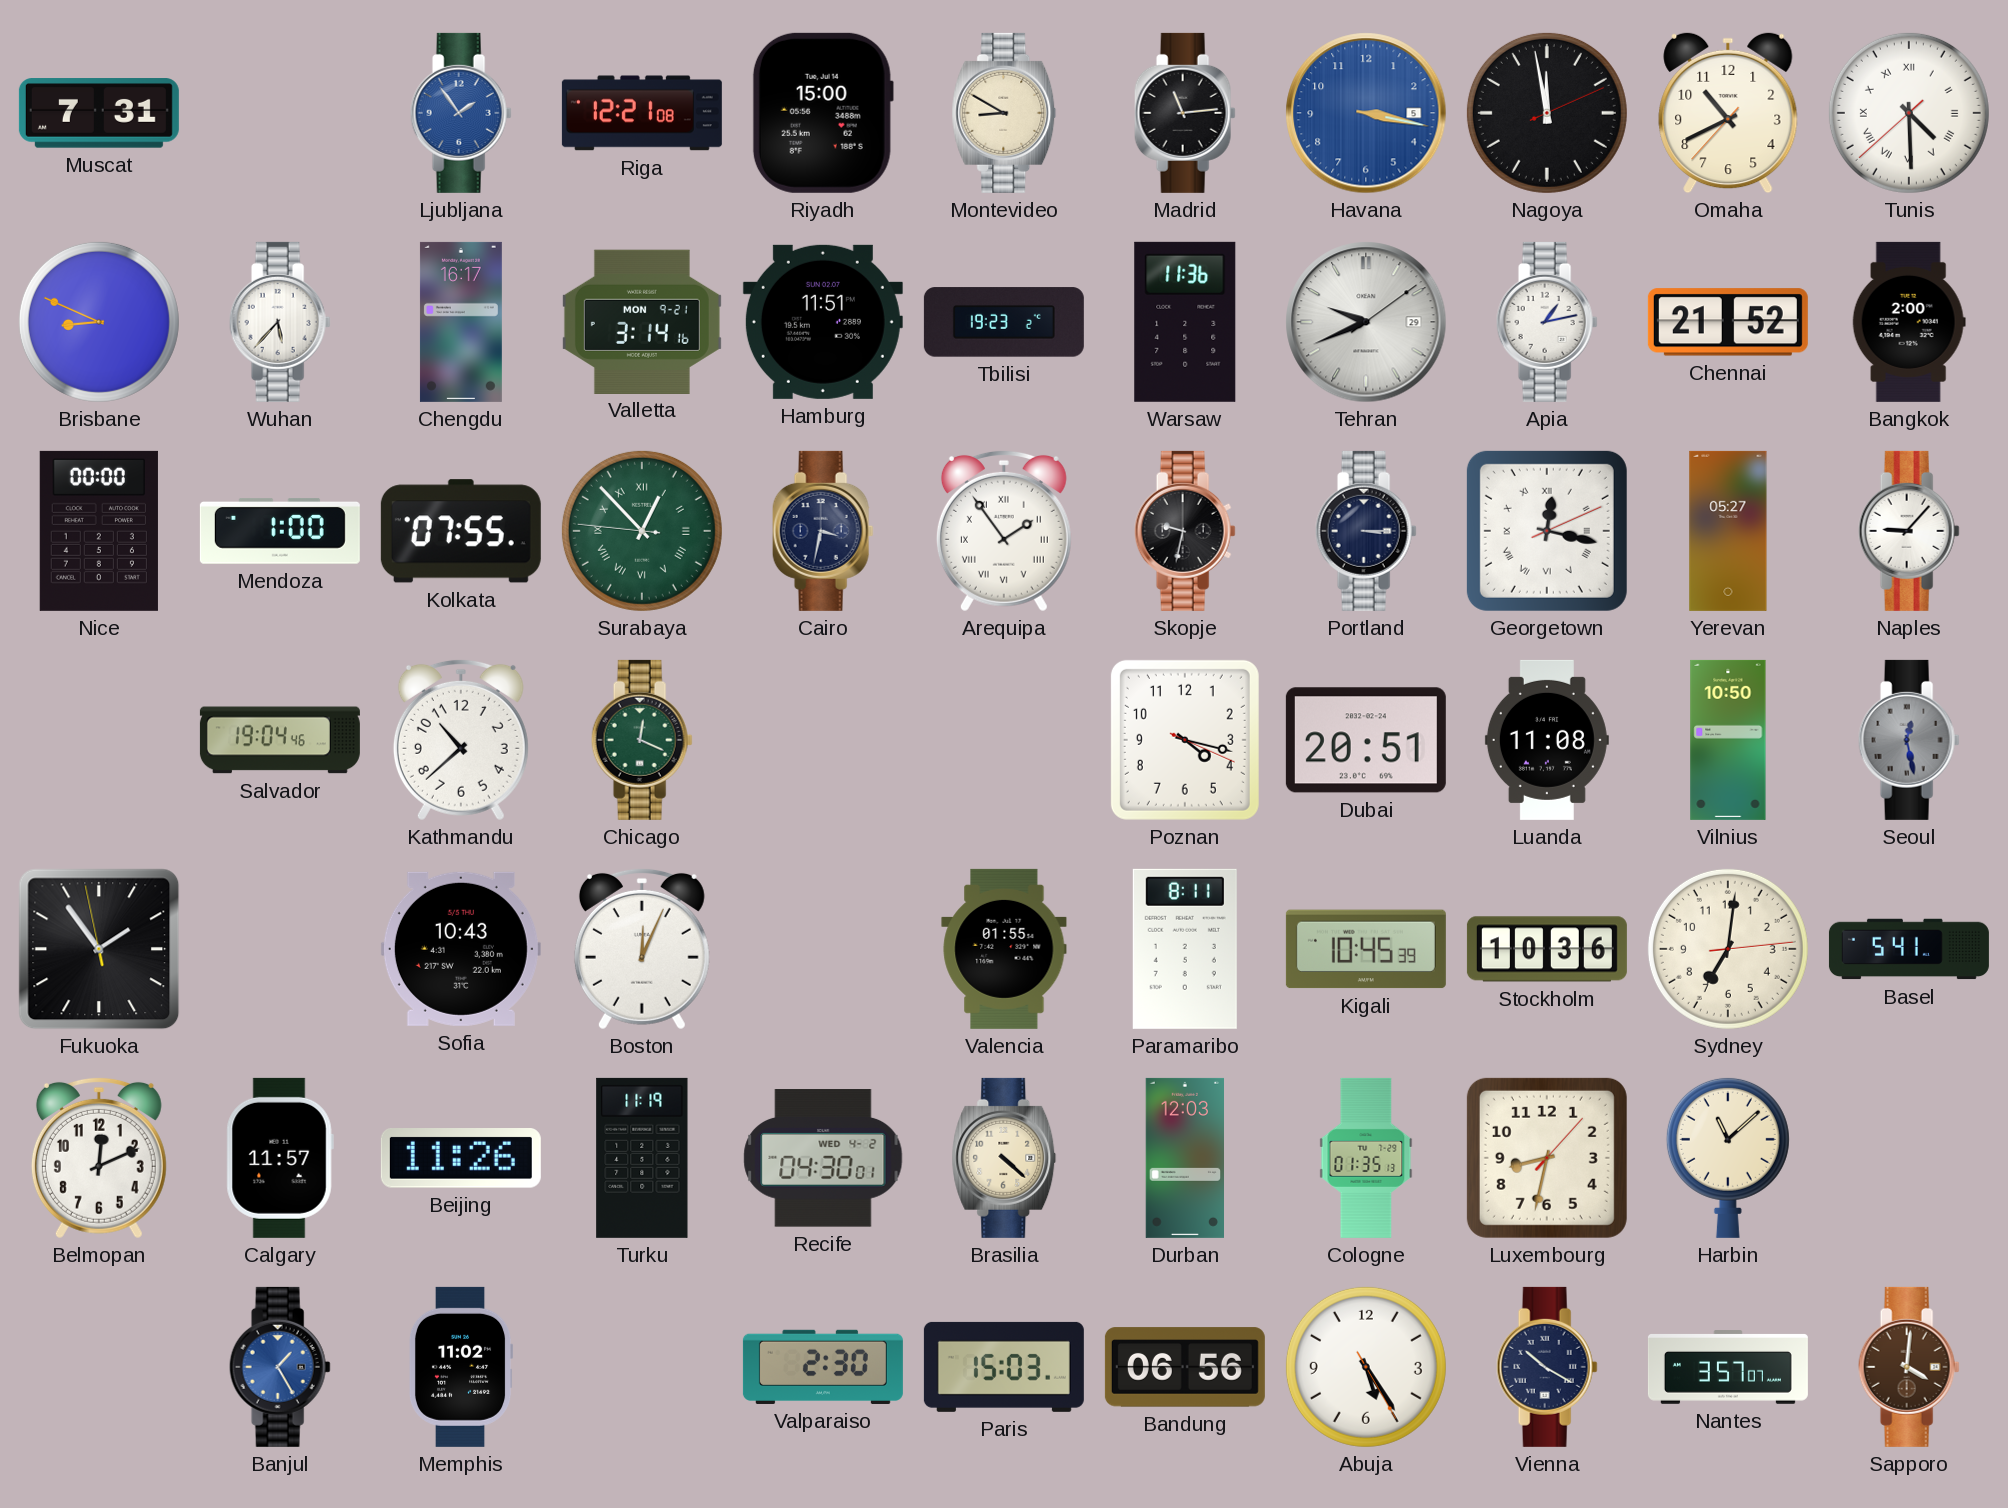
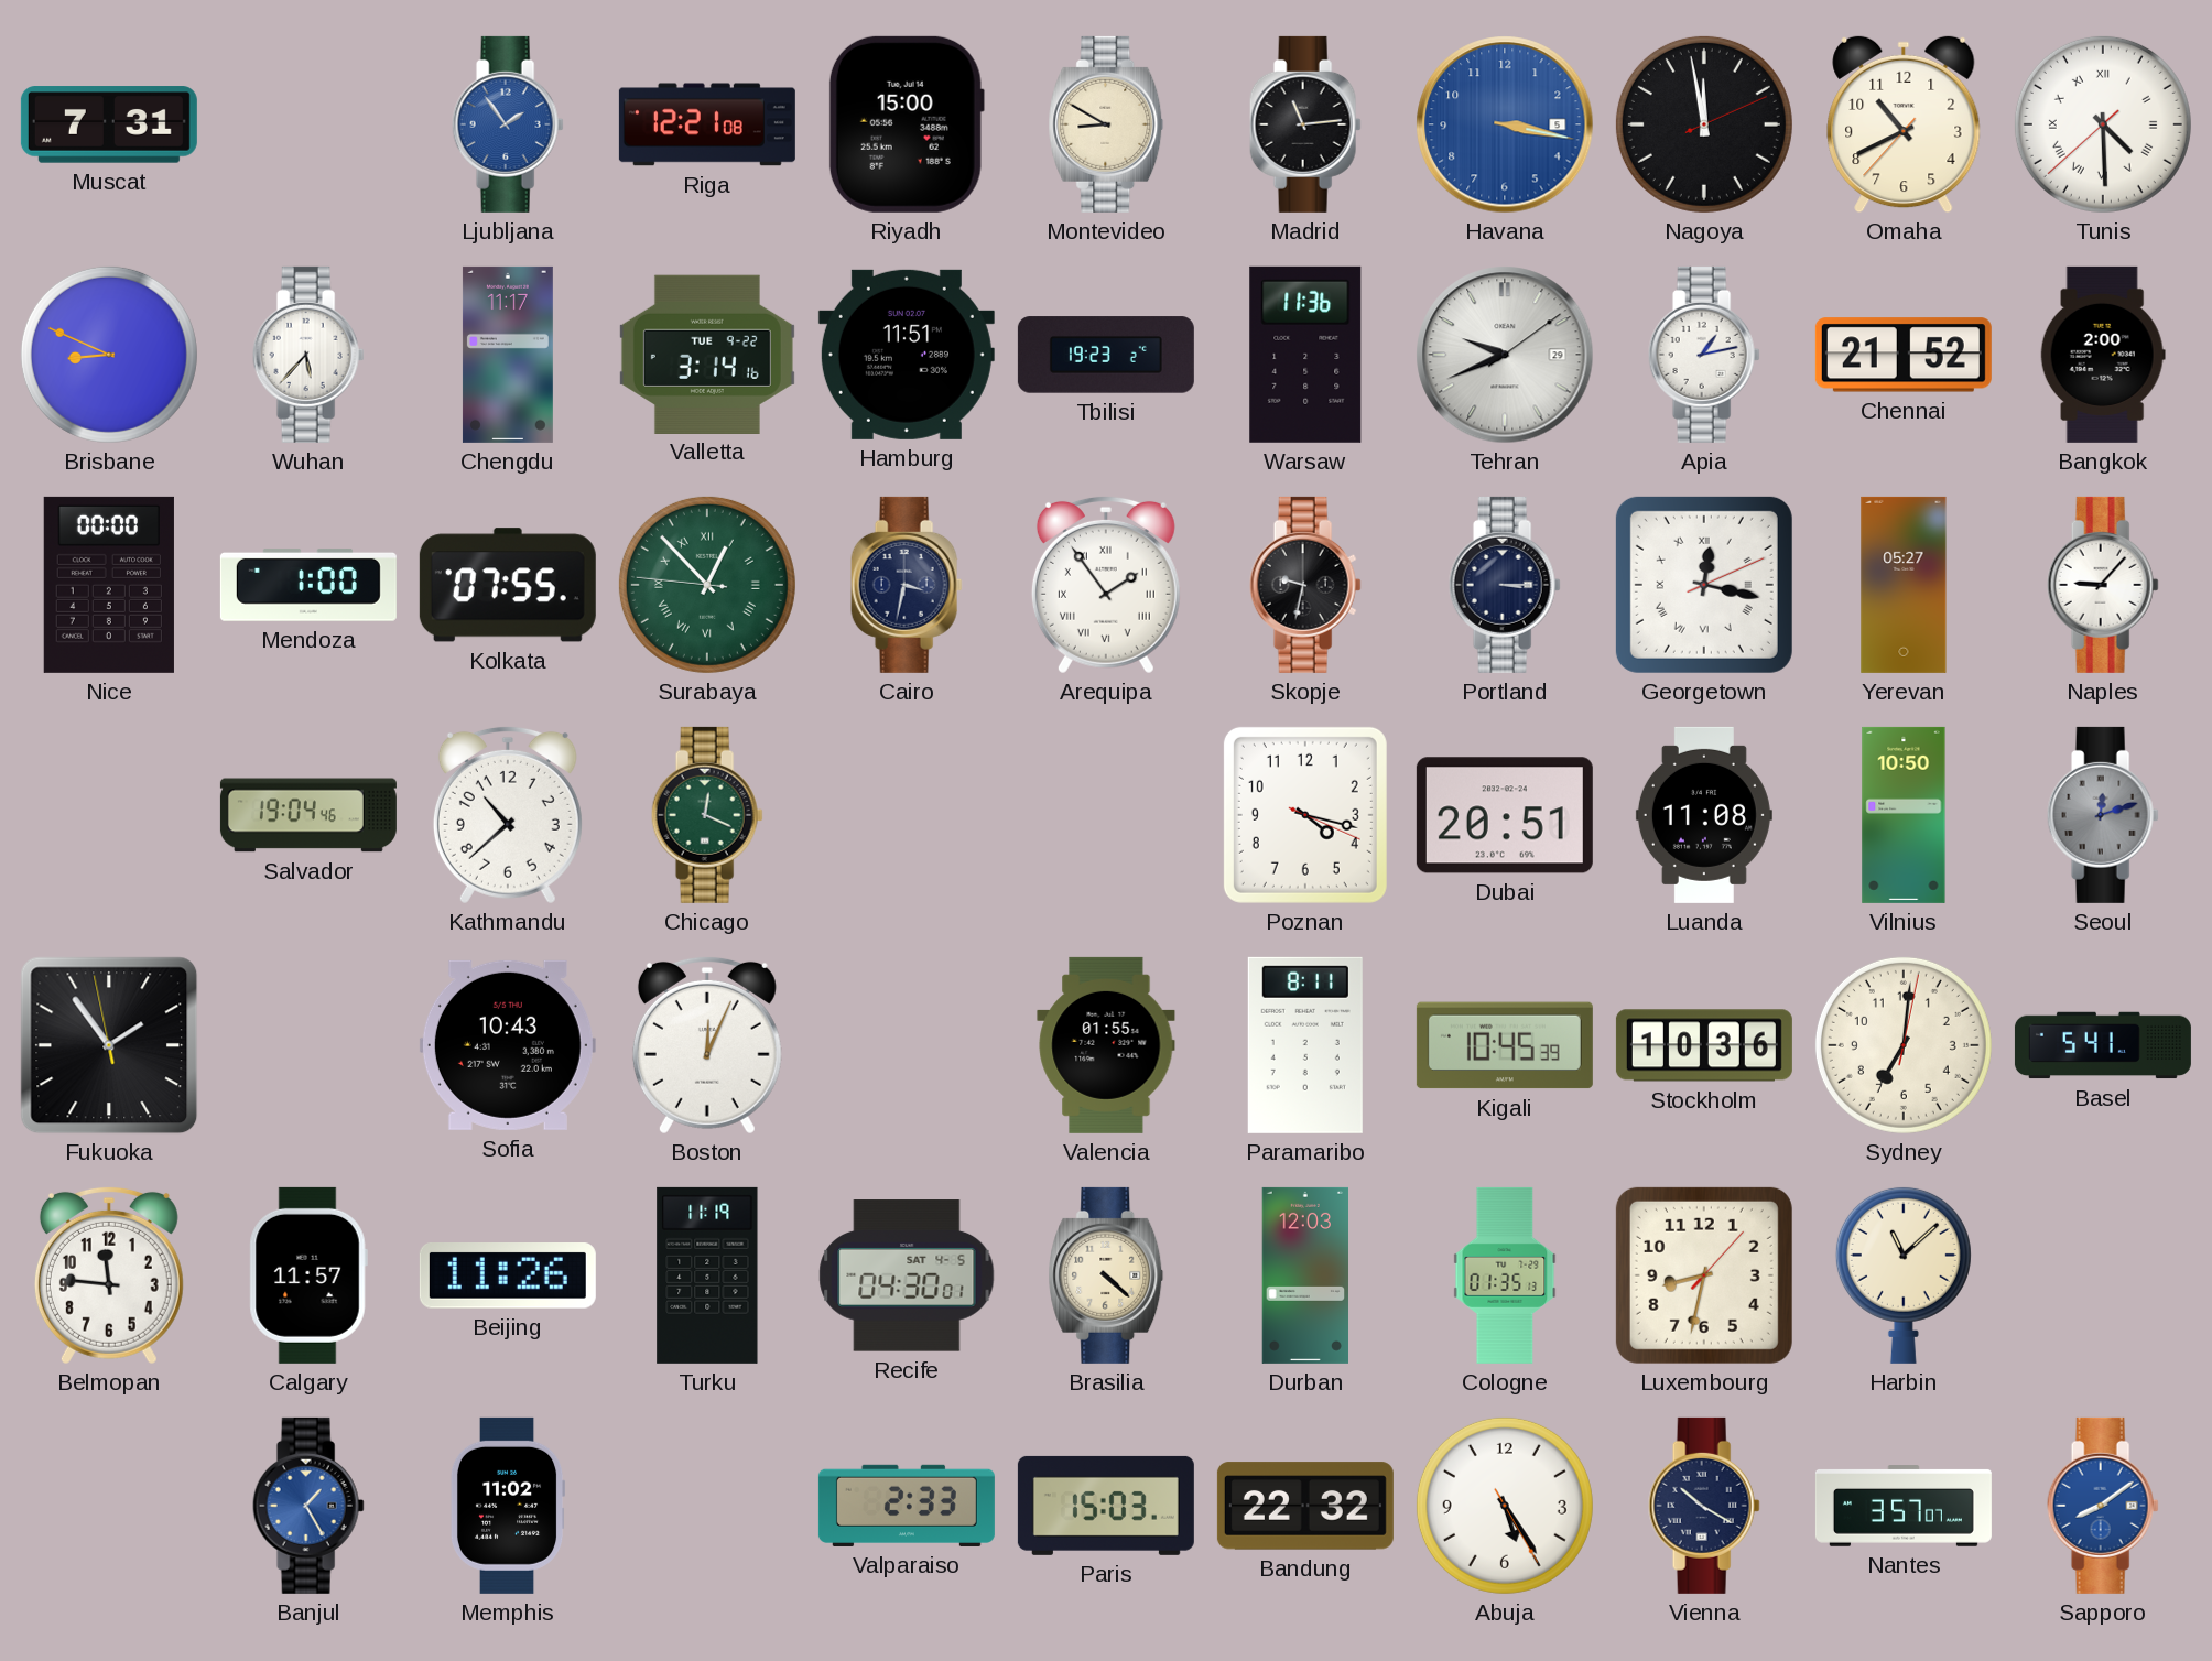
Chengdu: 16:17 -> 11:17 (508, 355)
Valletta date: MON 9-21 -> TUE 9-22 (707, 354)
Seoul: 12:28 -> 12:12 (2103, 815)
Sydney: 7:01:14 -> 7:01:02 (1904, 1045)
Belmopan: 12:11 -> 11:46 (109, 1275)
Recife date: WED 4-2 -> SAT 4-5 (907, 1275)
Valparaiso: 2:30 -> 2:33 (907, 1506)
Bandung: 06:56 -> 22:32 (1305, 1506)
Sapporo: 4:01 -> 8:09 (2103, 1506)
Sapporo dial: brown -> blue (2103, 1506)
